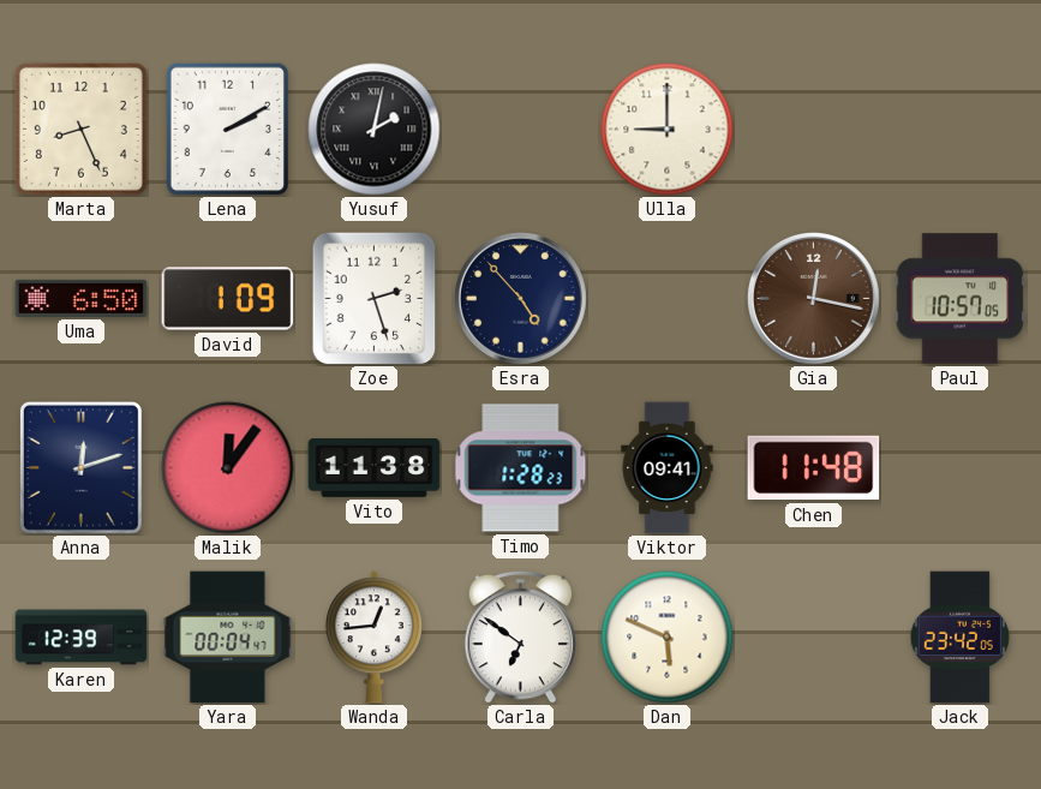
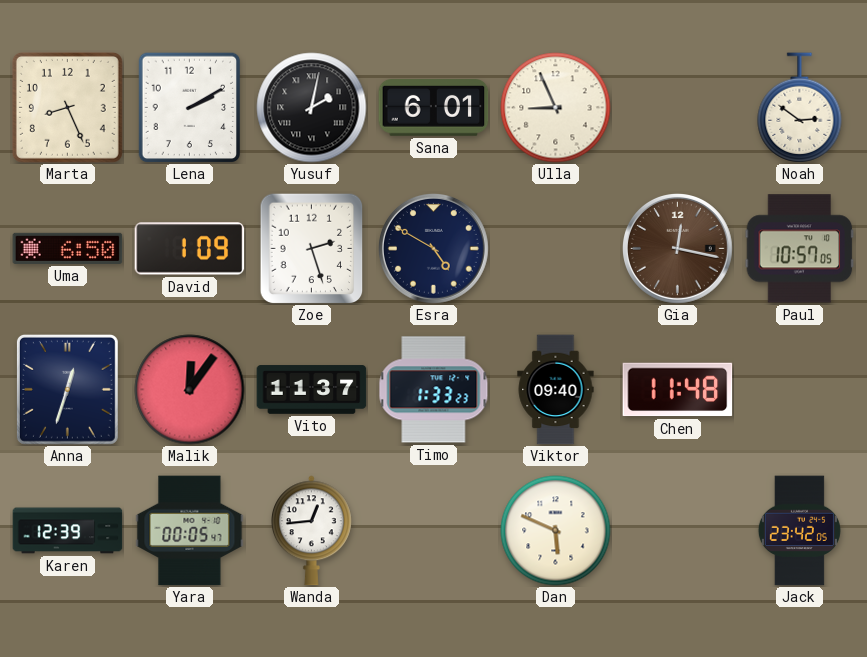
Sana: none -> 6:01 (434, 108)
Ulla: 9:00 -> 8:56 (556, 108)
Noah: none -> 2:51 (800, 108)
Esra: 4:53 -> 4:50 (434, 249)
Anna: 12:12 -> 12:33 (67, 389)
Vito: 11:38 -> 11:37 (312, 390)
Timo: 1:28 -> 1:33 (434, 390)
Viktor: 09:41 -> 09:40 (556, 390)
Yara: 00:04 -> 00:05 (190, 531)
Carla: 6:51 -> none (521, 636)
